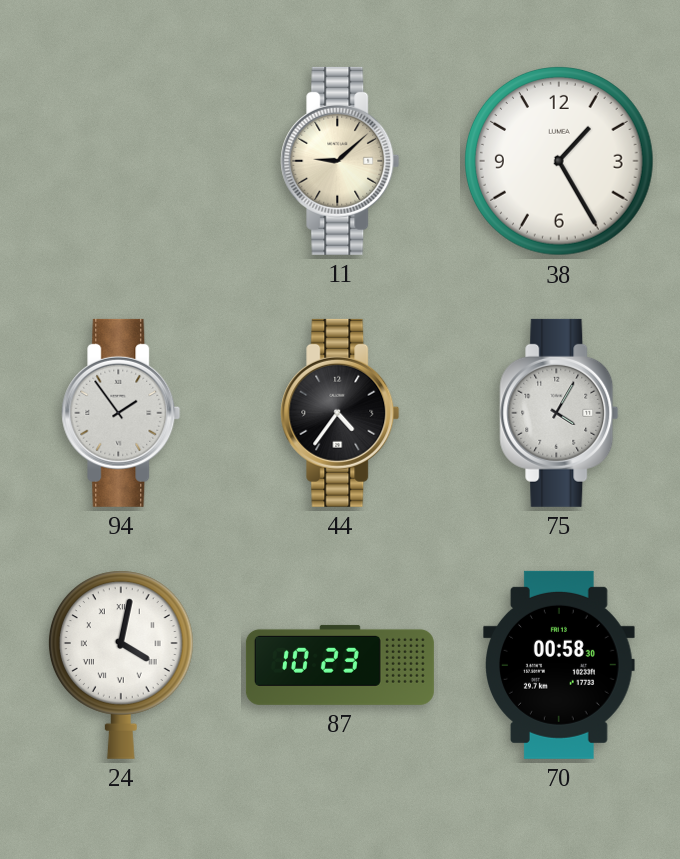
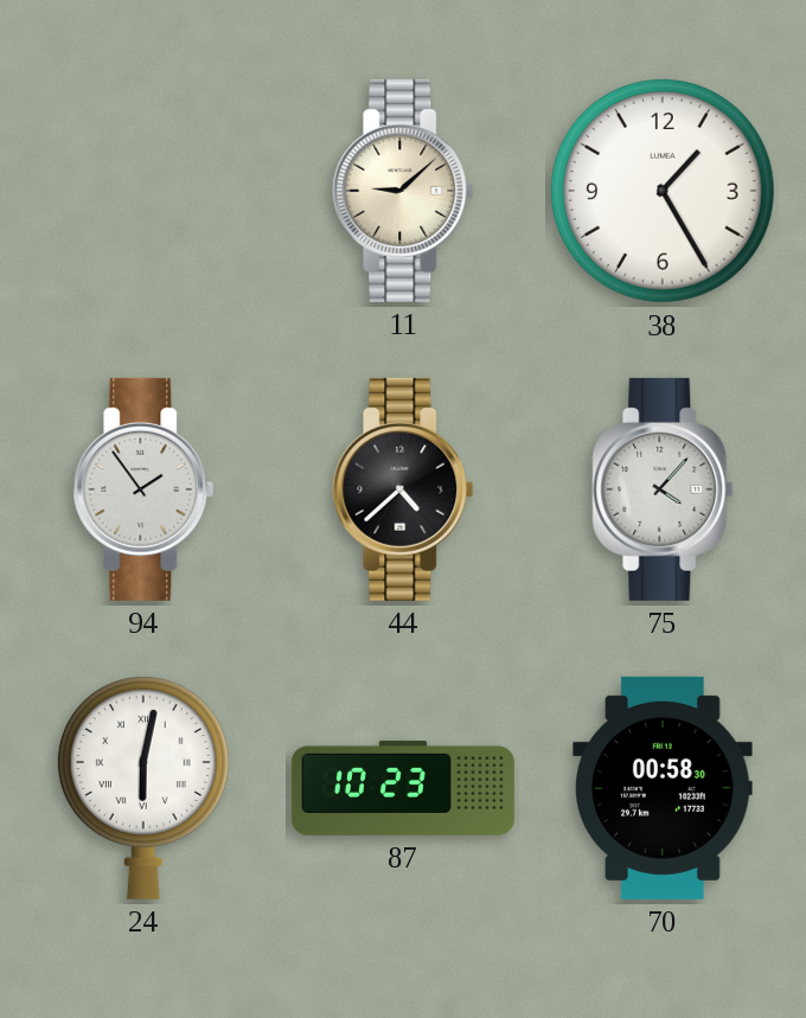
44: 4:36 -> 4:38 (403, 489)
75: 4:05 -> 4:07 (663, 489)
24: 4:02 -> 6:02 (143, 788)
